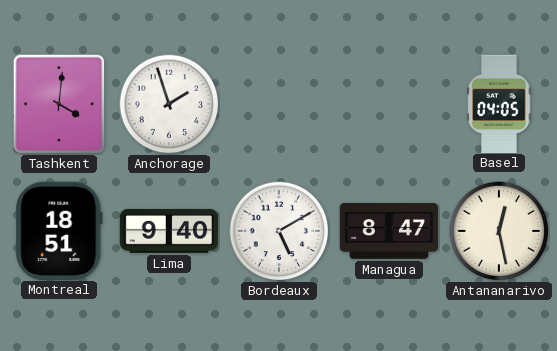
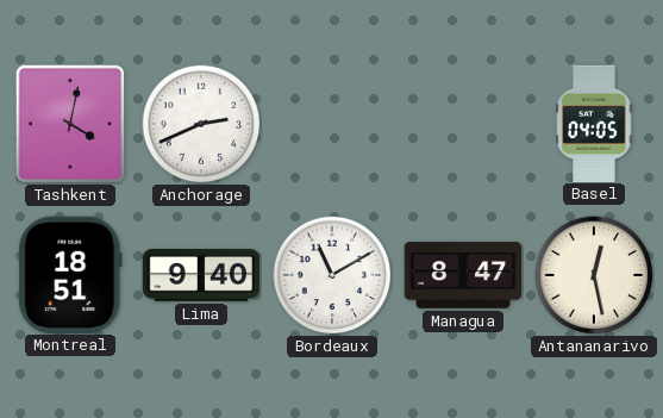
Tashkent: 4:01 -> 4:02 (70, 124)
Anchorage: 1:57 -> 2:41 (201, 124)
Bordeaux: 5:10 -> 11:10 (332, 275)
